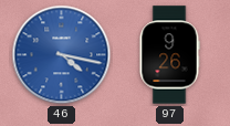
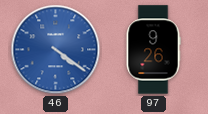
46: 4:17 -> 4:21 (56, 50)
